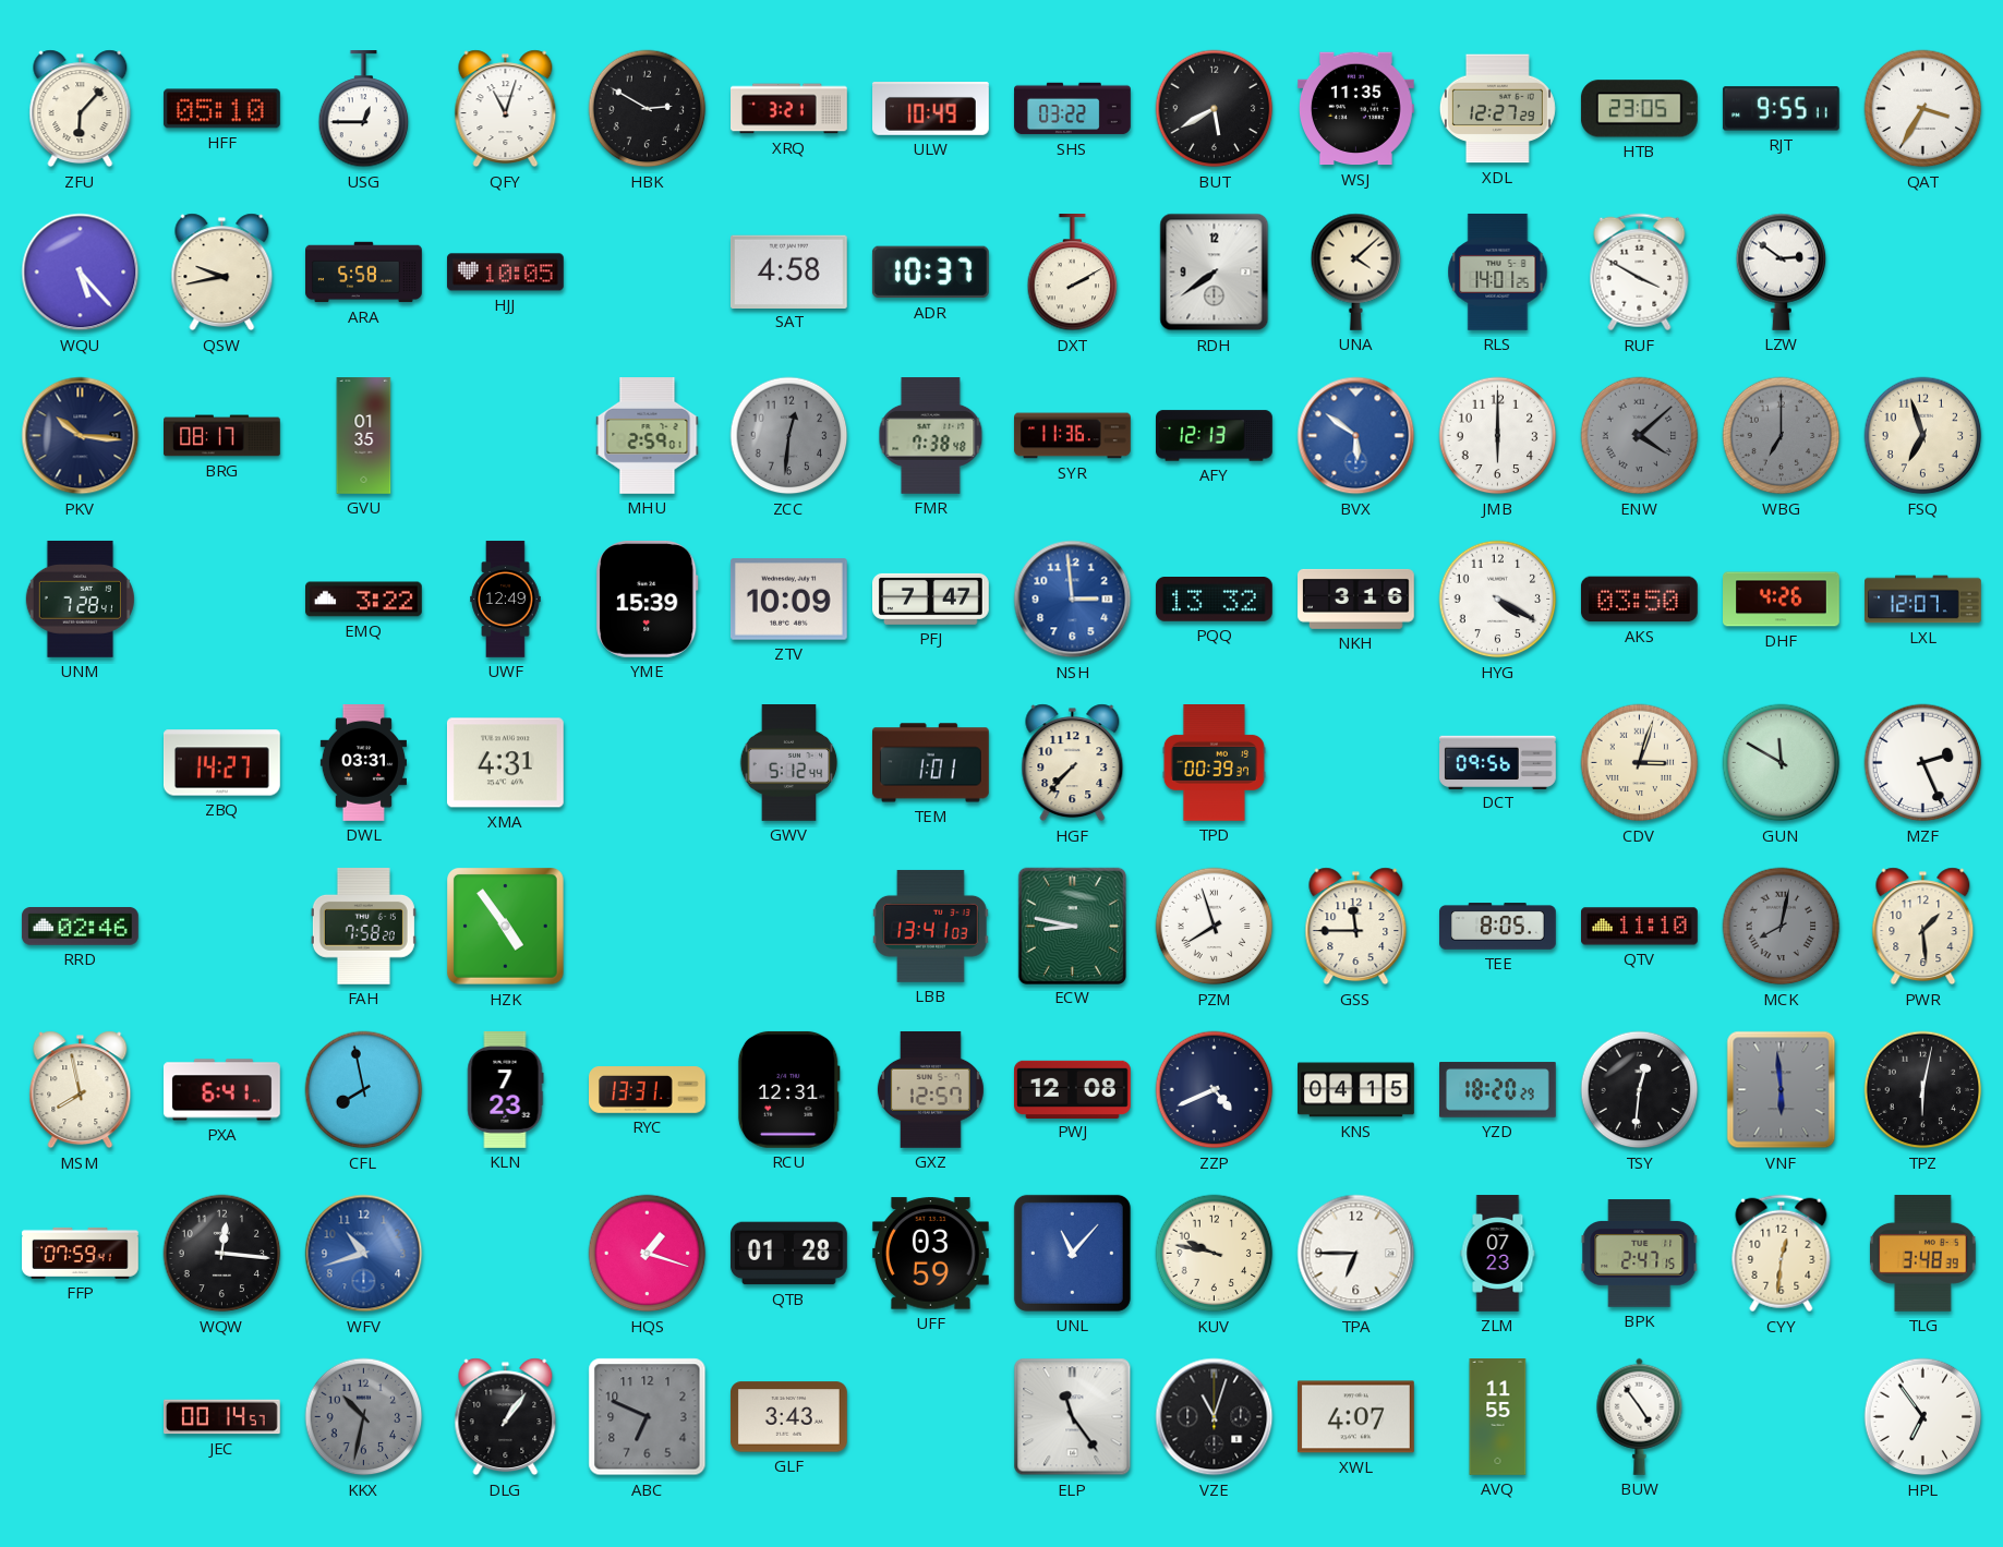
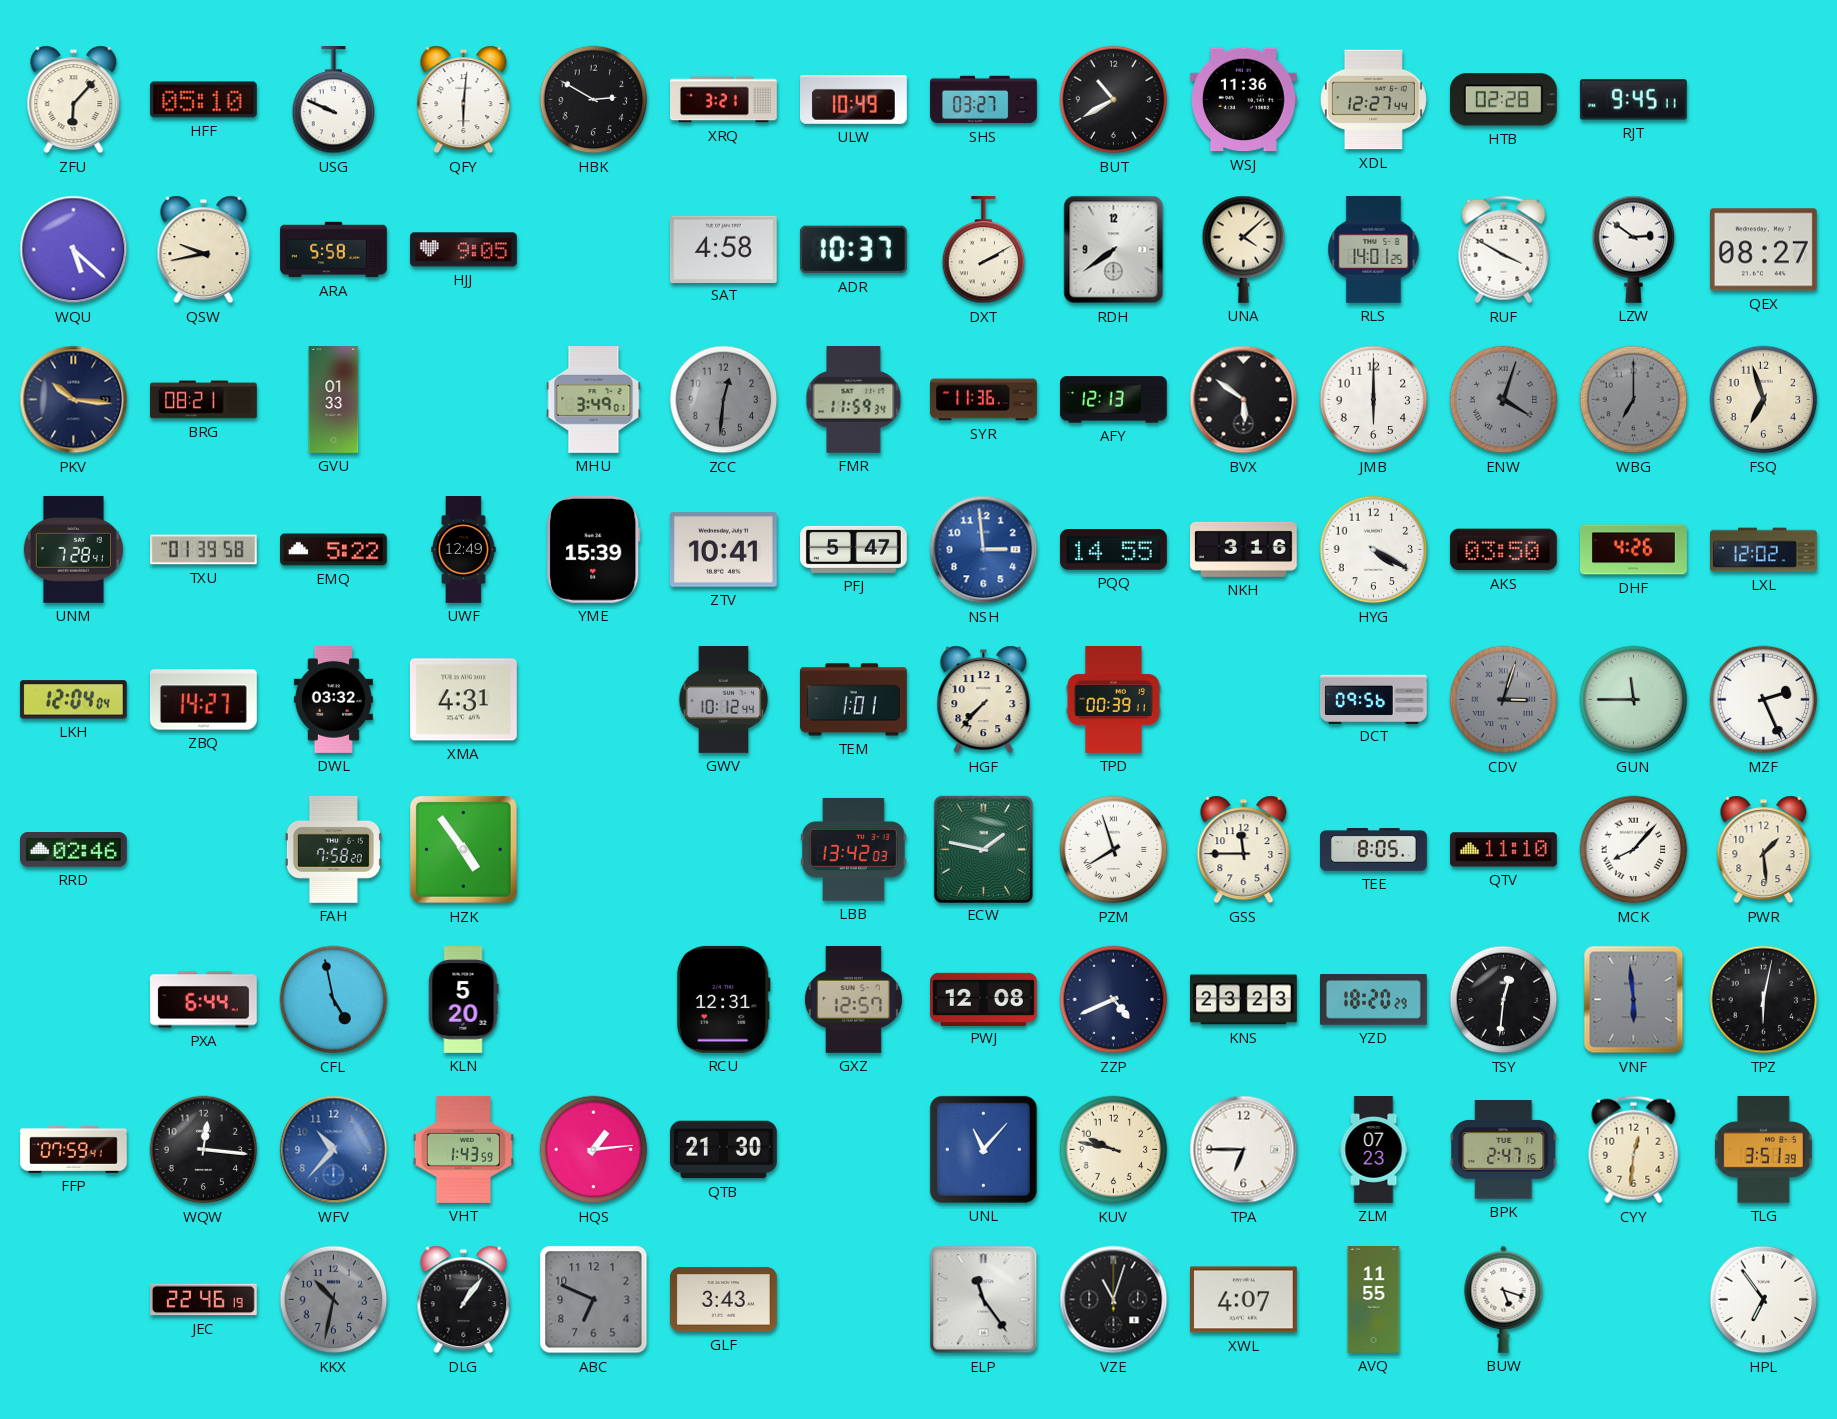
USG: 12:45 -> 9:49 (334, 100)
QFY: 11:03 -> 6:01 (464, 100)
SHS: 03:22 -> 03:27 (984, 100)
BUT: 5:40 -> 10:40 (1114, 100)
WSJ: 11:35 -> 11:36 (1244, 100)
XDL: 12:27:29 -> 12:27:44 (1373, 100)
HTB: 23:05 -> 02:28 (1503, 100)
RJT: 9:55 -> 9:45 (1633, 100)
QAT: 3:35 -> none (1923, 109)
WQU: 5:23 -> 5:22 (74, 250)
HJJ: 10:05 -> 9:05 (463, 250)
QEX: none -> 08:27 (1763, 250)
BRG: 08:17 -> 08:21 (204, 400)
GVU: 01:35 -> 01:33 (334, 400)
MHU: 2:59 -> 3:49 (594, 400)
FMR: 7:38 -> 11:59 (854, 400)
BVX dial: blue -> black (1244, 400)
ENW: 4:08 -> 4:03 (1504, 400)
TXU: none -> 01:39 (204, 550)
EMQ: 3:22 -> 5:22 (334, 550)
ZTV: 10:09 -> 10:41 (723, 550)
PFJ: 7:47 -> 5:47 (854, 549)
PQQ: 13:32 -> 14:55 (1113, 550)
LXL: 12:07 -> 12:02 (1764, 550)
LKH: none -> 12:04 (73, 700)
DWL: 03:31 -> 03:32 (333, 700)
GWV: 5:12 -> 10:12 (724, 700)
TPD: 00:39:37 -> 00:39:11 (1113, 700)
CDV dial: cream -> grey (1504, 700)
GUN: 11:50 -> 11:45 (1634, 700)
LBB: 13:41 -> 13:42 (853, 849)
ECW: 8:47 -> 1:47 (983, 849)
MCK: 8:02 -> 8:07 (1634, 850)
MCK dial: grey -> white (1634, 850)
MSM: 7:58 -> none (81, 1090)
PXA: 6:41 -> 6:44 (203, 1000)
CFL: 7:58 -> 4:58 (334, 1000)
KLN: 7:23 -> 5:20 (463, 1000)
RYC: 13:31 -> none (648, 1090)
KNS: 04:15 -> 23:23 (1244, 1000)
WFV: 10:42 -> 10:37 (334, 1150)
VHT: none -> 1:43 (463, 1149)
HQS: 1:18 -> 1:14 (594, 1150)
QTB: 01:28 -> 21:30 (724, 1150)
UFF: 03:59 -> none (930, 1254)
TLG: 3:48 -> 3:51 (1763, 1149)
JEC: 00:14 -> 22:46 (204, 1300)
BUW: 4:54 -> 5:18 (1504, 1299)
